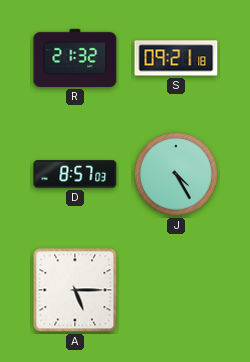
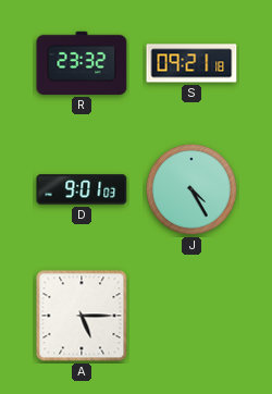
R: 21:32 -> 23:32 (82, 63)
D: 8:57 -> 9:01 (82, 189)
